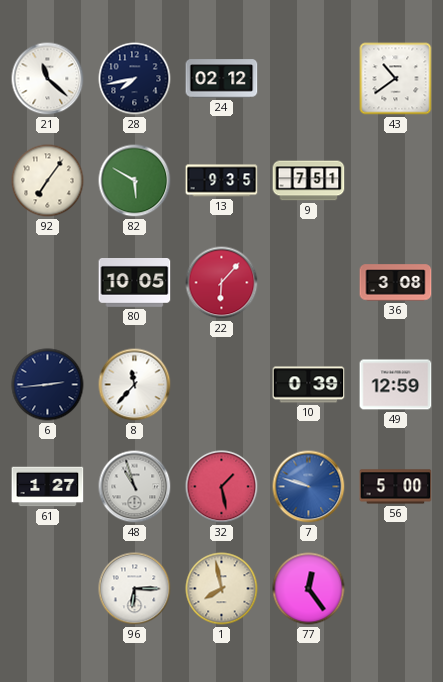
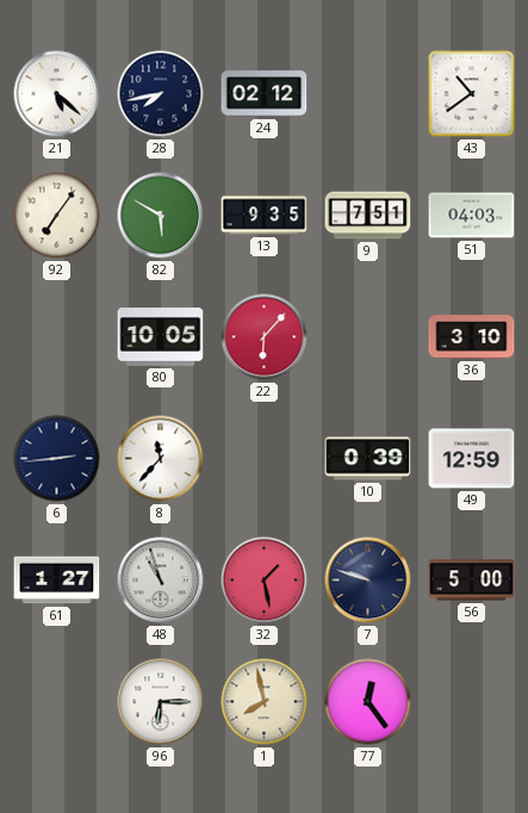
21: 11:22 -> 5:22 (57, 94)
51: none -> 04:03 (472, 216)
36: 3:08 -> 3:10 (472, 337)
7 dial: blue -> navy (368, 581)
